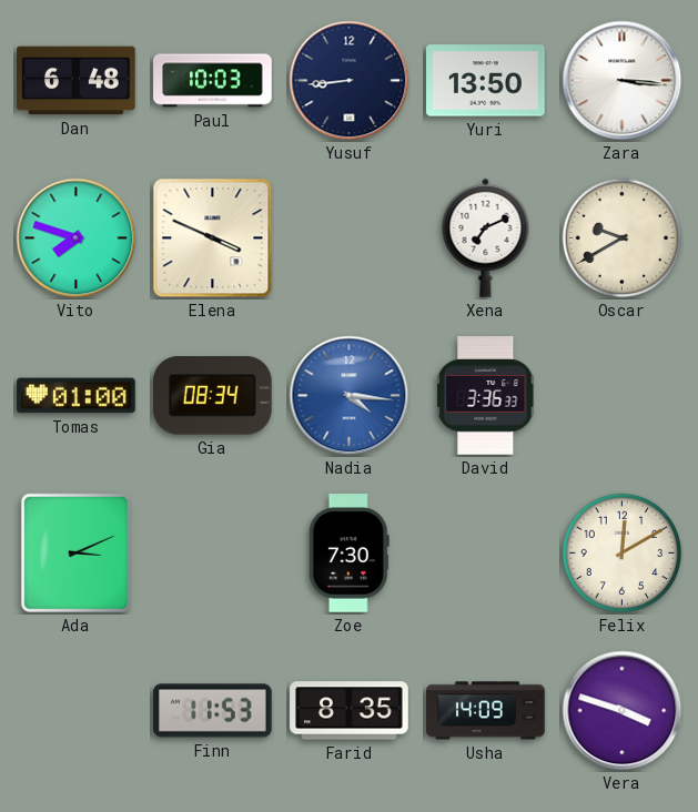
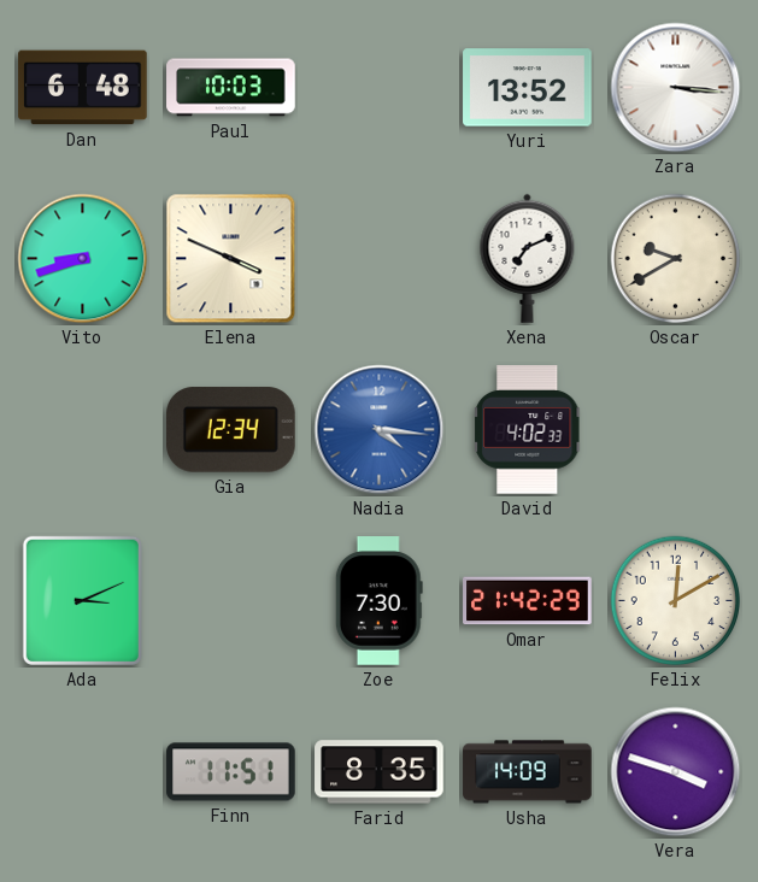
Yusuf: 8:44 -> none (350, 81)
Yuri: 13:50 -> 13:52 (528, 88)
Vito: 7:48 -> 8:42 (83, 259)
Tomas: 01:00 -> none (77, 396)
Gia: 08:34 -> 12:34 (231, 430)
David: 3:36 -> 4:02 (528, 430)
Omar: none -> 21:42 (528, 601)
Finn: 11:53 -> 11:51 (231, 772)
